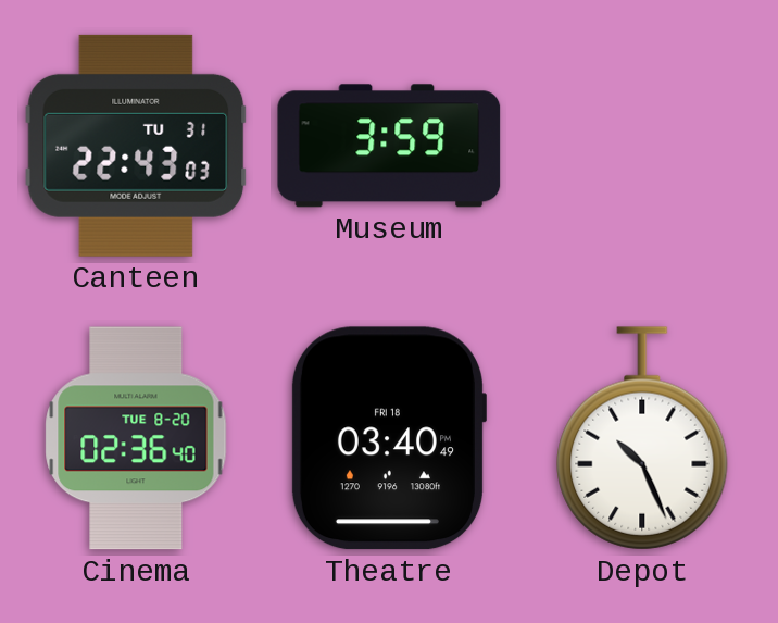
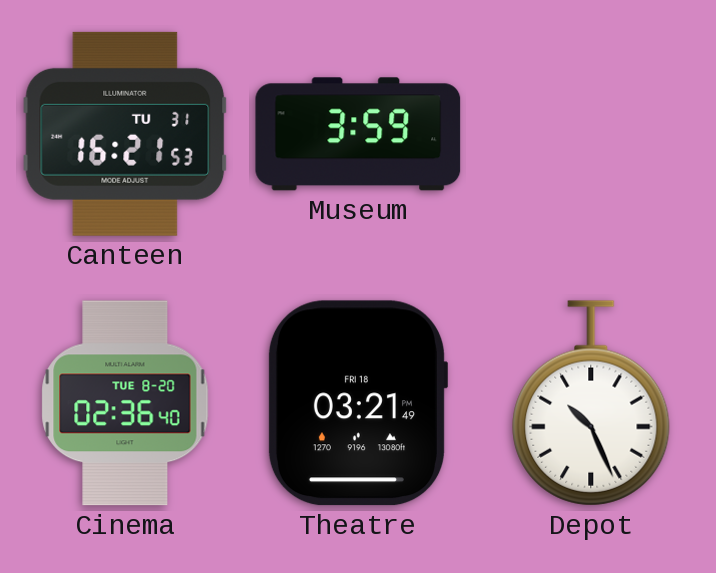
Canteen: 22:43 -> 16:21 (125, 134)
Theatre: 03:40 -> 03:21 (357, 403)
